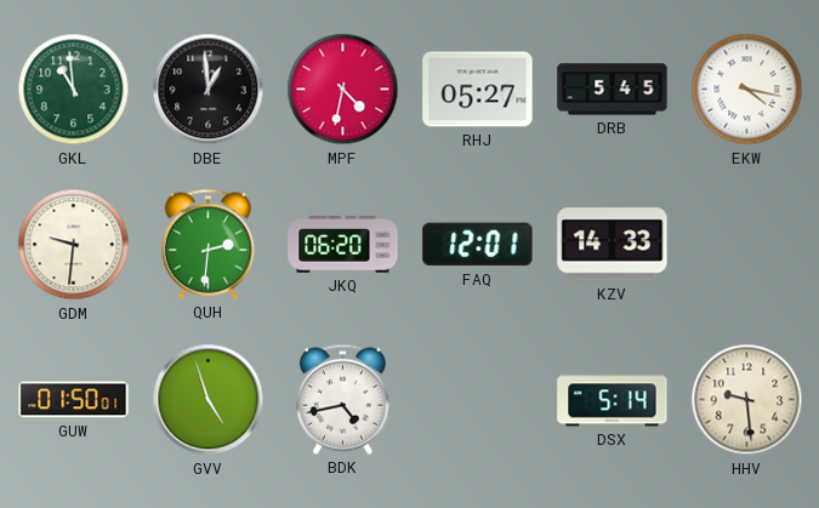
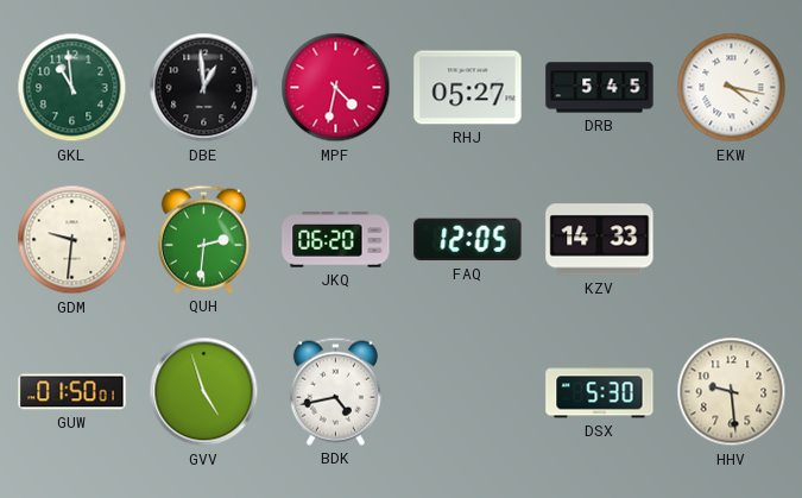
FAQ: 12:01 -> 12:05 (468, 240)
DSX: 5:14 -> 5:30 (600, 392)
